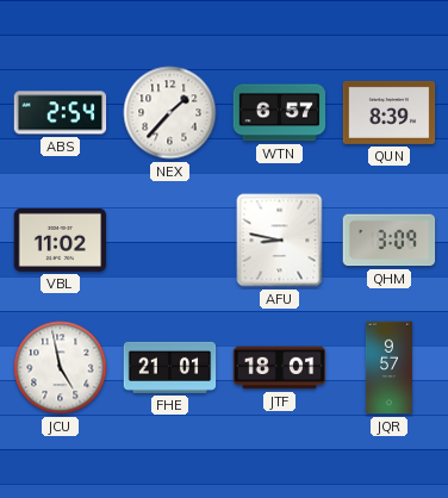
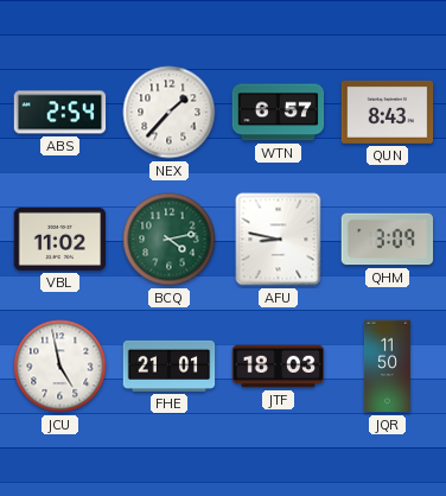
QUN: 8:39 -> 8:43 (388, 112)
BCQ: none -> 4:13 (170, 240)
JTF: 18:01 -> 18:03 (279, 367)
JQR: 9:57 -> 11:50 (387, 367)
